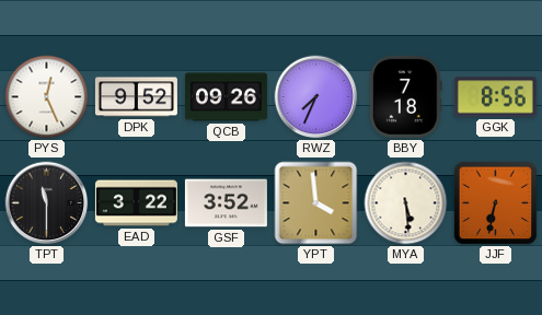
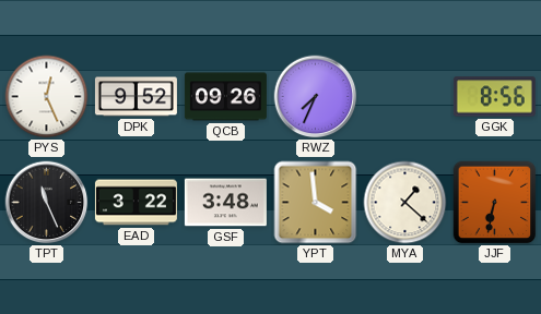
BBY: 7:18 -> none (406, 96)
TPT: 11:30 -> 11:26 (47, 203)
GSF: 3:52 -> 3:48 (225, 203)
MYA: 5:29 -> 1:22 (405, 203)
